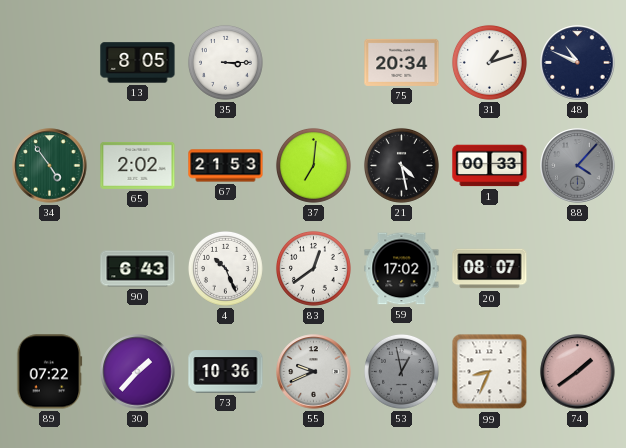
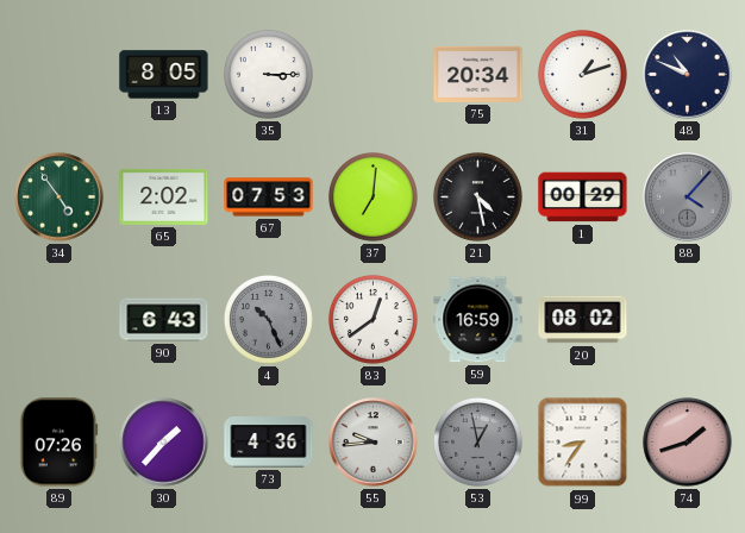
67: 21:53 -> 07:53 (269, 197)
1: 00:33 -> 00:29 (583, 197)
4 dial: white -> grey (268, 319)
59: 17:02 -> 16:59 (478, 320)
20: 08:07 -> 08:02 (583, 320)
89: 07:22 -> 07:26 (60, 443)
73: 10:36 -> 4:36 (269, 443)
55: 9:41 -> 9:44 (374, 443)
99: 8:34 -> 8:36 (583, 443)
74: 1:39 -> 1:42 (688, 443)
